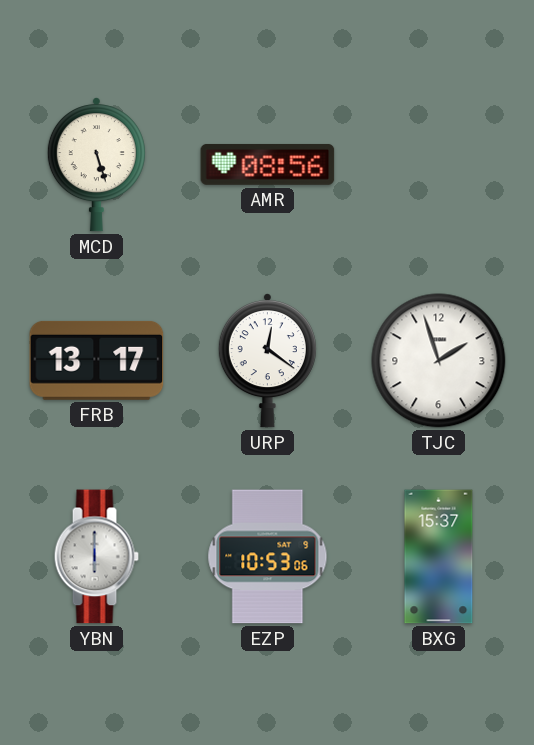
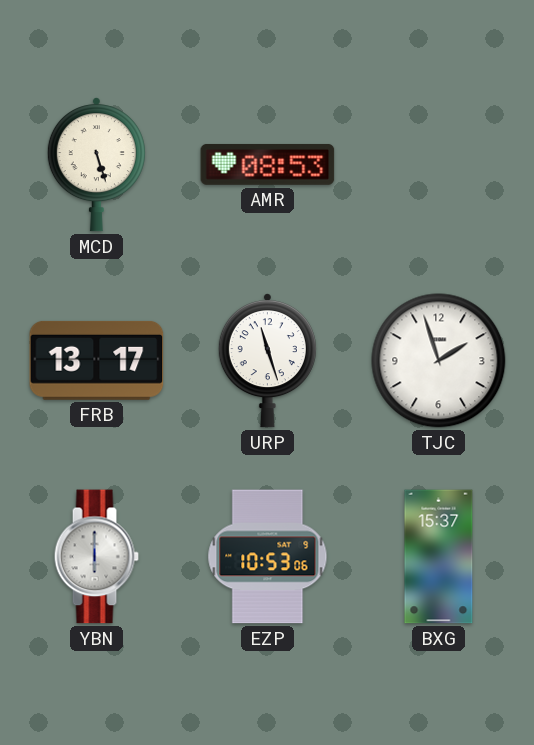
AMR: 08:56 -> 08:53 (268, 164)
URP: 12:21 -> 11:27 (267, 361)
